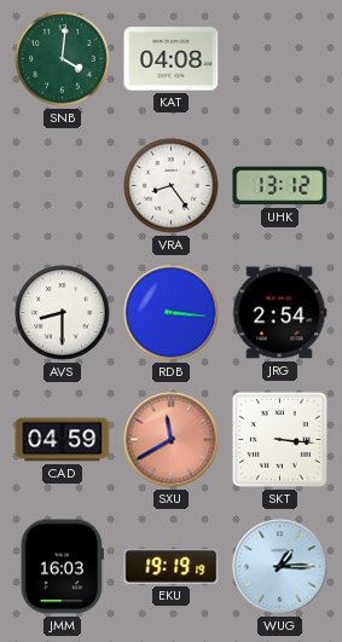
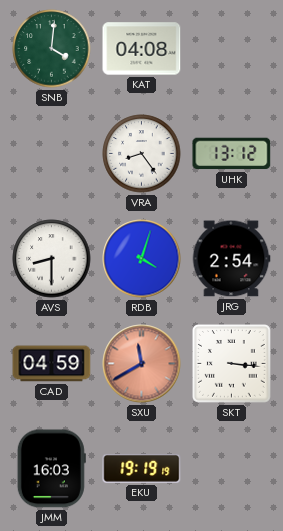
RDB: 3:16 -> 4:03 (142, 259)
WUG: 1:15 -> none (280, 567)
